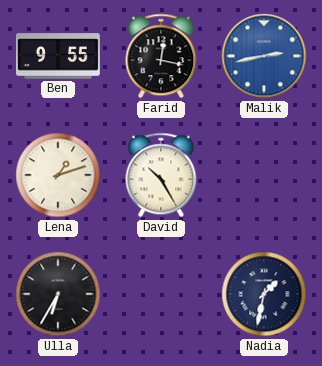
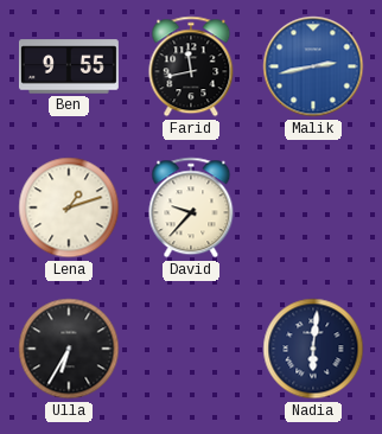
Farid: 12:17 -> 11:43 (191, 66)
David: 10:25 -> 9:37 (191, 208)
Nadia: 1:32 -> 6:01 (313, 349)
